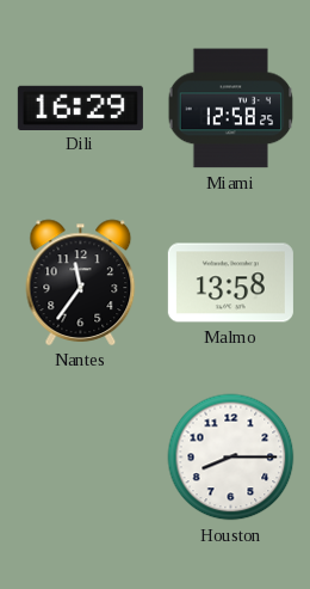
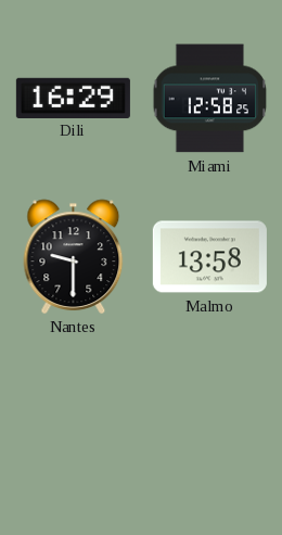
Nantes: 11:36 -> 9:30 (74, 256)
Houston: 8:15 -> none (231, 458)
